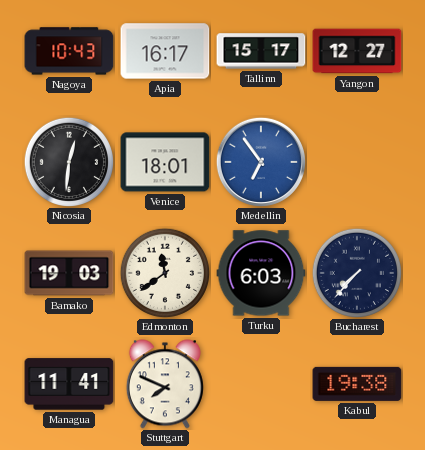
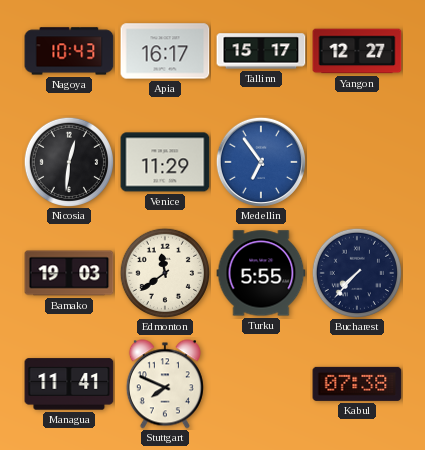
Venice: 18:01 -> 11:29 (165, 162)
Turku: 6:03 -> 5:55 (261, 273)
Kabul: 19:38 -> 07:38 (357, 384)
